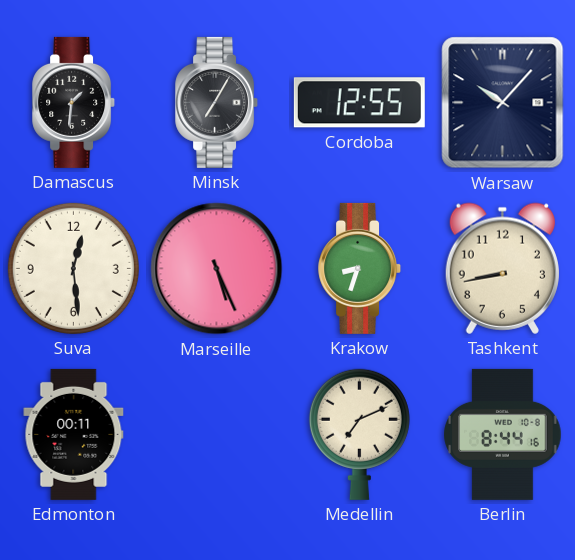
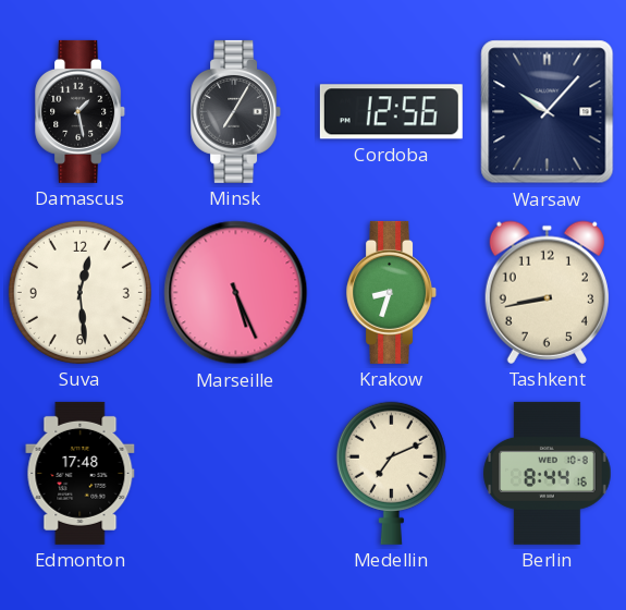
Damascus: 1:31 -> 1:28 (81, 111)
Cordoba: 12:55 -> 12:56 (391, 112)
Edmonton: 00:11 -> 17:48 (81, 473)
